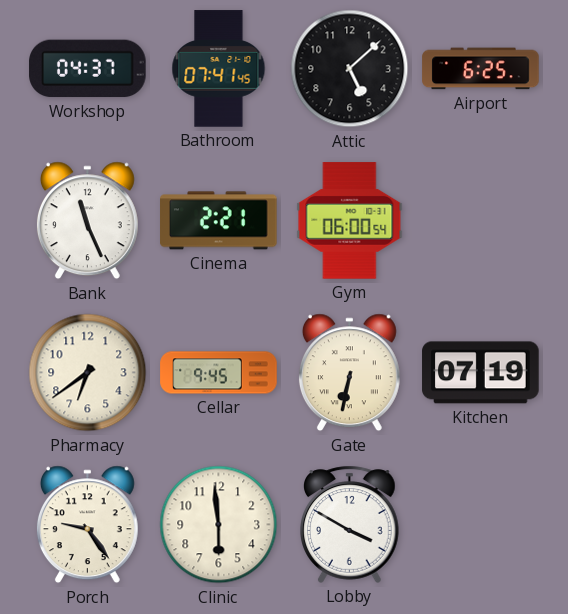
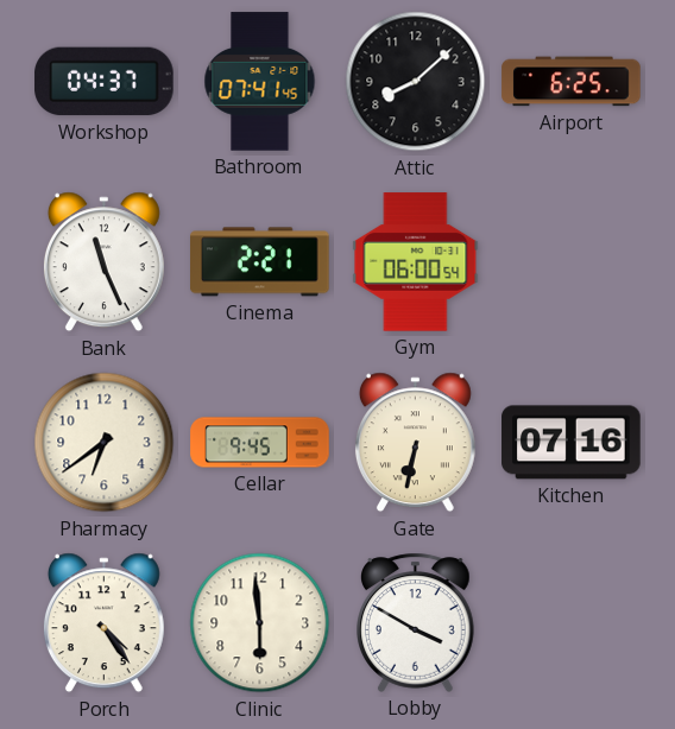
Attic: 5:08 -> 8:08 (416, 82)
Kitchen: 07:19 -> 07:16 (572, 443)
Porch: 9:24 -> 4:24 (103, 623)
